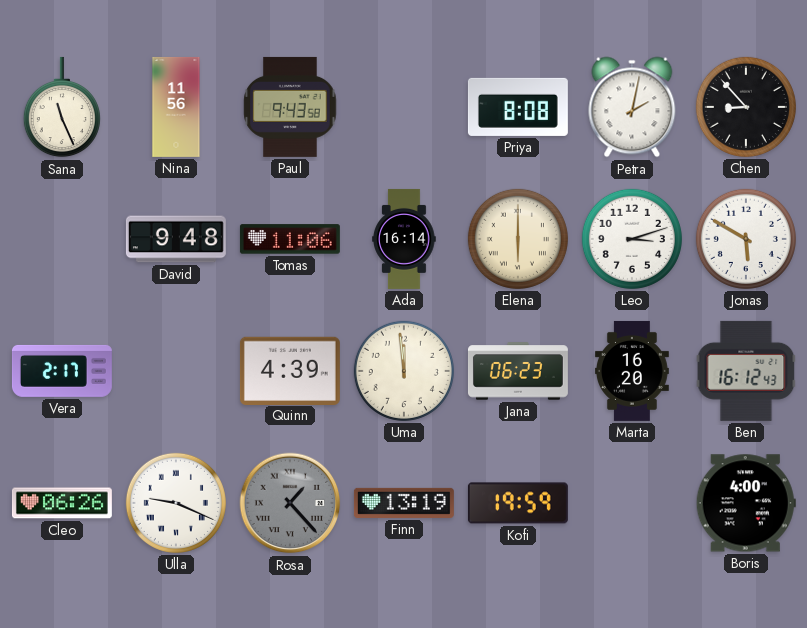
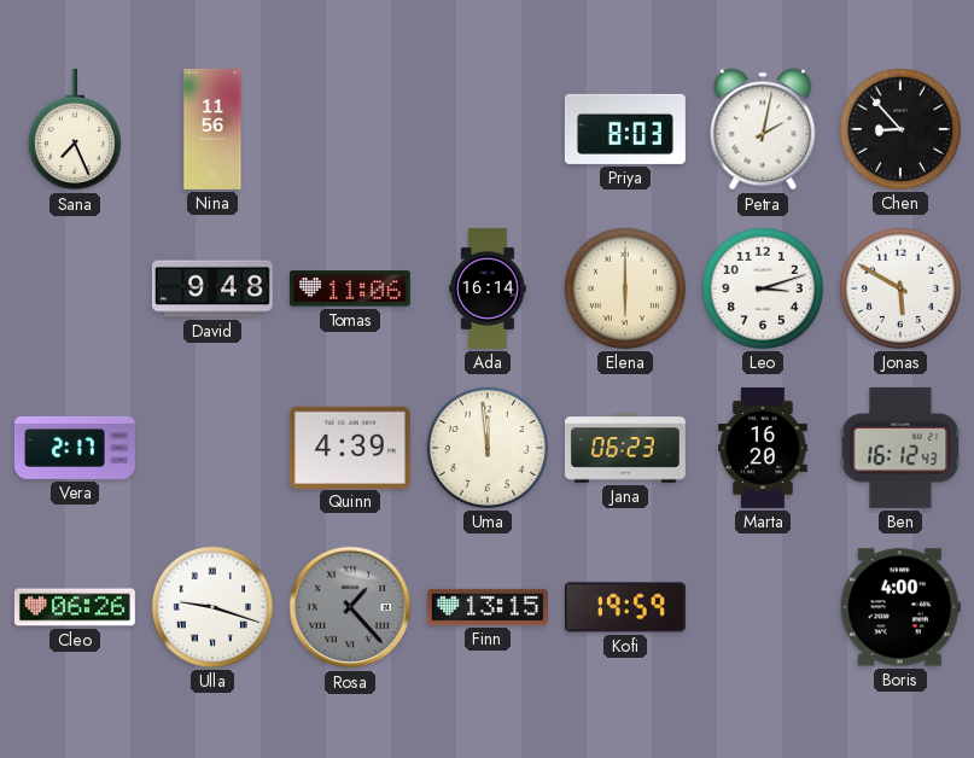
Sana: 11:26 -> 7:26 (75, 129)
Paul: 9:43 -> none (290, 107)
Priya: 8:08 -> 8:03 (625, 129)
Ulla: 9:19 -> 9:18 (212, 607)
Finn: 13:19 -> 13:15 (488, 607)
